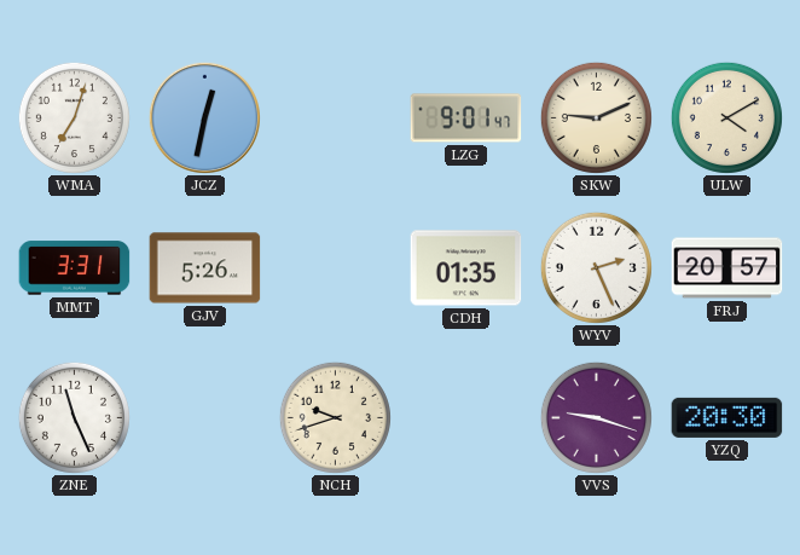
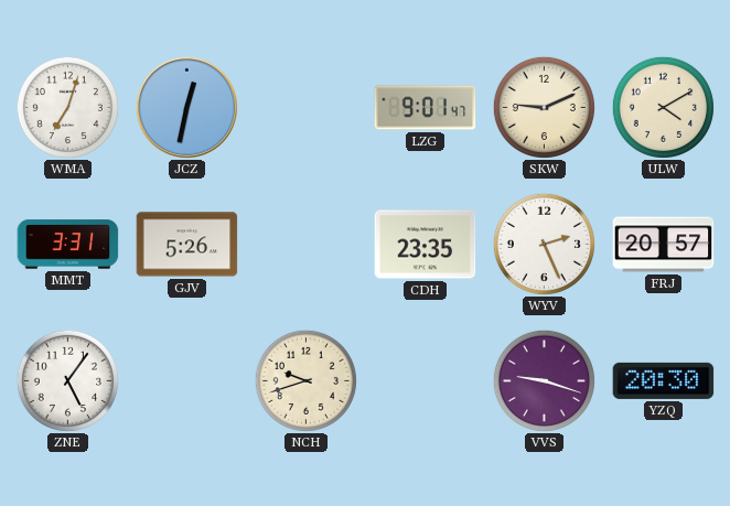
CDH: 01:35 -> 23:35 (426, 245)
ZNE: 11:26 -> 5:06 (67, 380)
